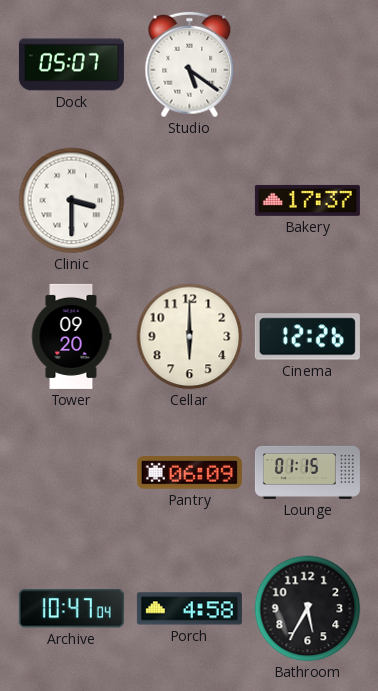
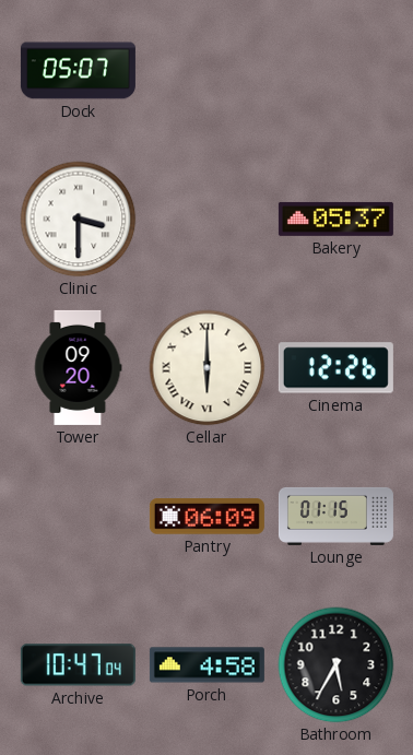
Studio: 5:21 -> none (190, 65)
Bakery: 17:37 -> 05:37 (335, 219)
Cellar numerals: Arabic -> Roman (208, 368)
